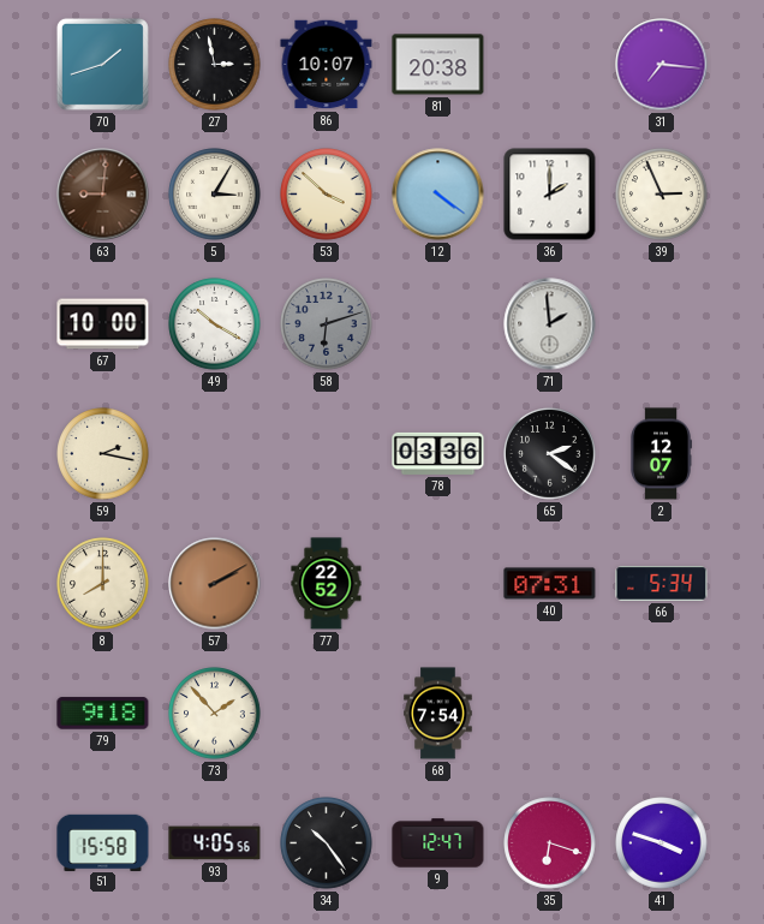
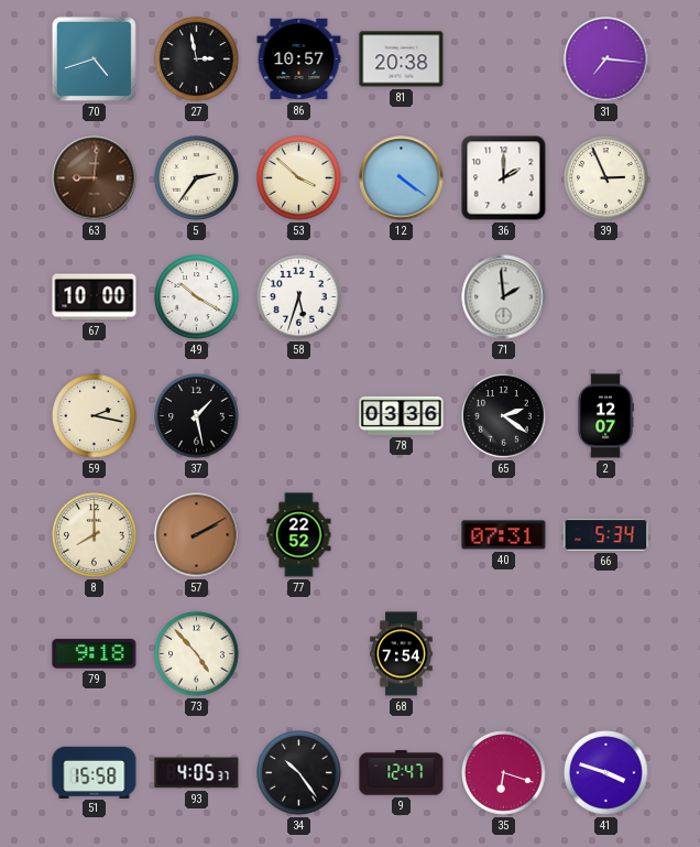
70: 1:42 -> 4:42 (94, 58)
86: 10:07 -> 10:57 (299, 59)
5: 3:05 -> 2:36 (197, 178)
58: 6:12 -> 5:33 (299, 297)
58 dial: grey -> white (299, 297)
37: none -> 1:28 (197, 416)
73: 1:53 -> 4:53 (197, 654)
93: 4:05:56 -> 4:05:37 (197, 773)
